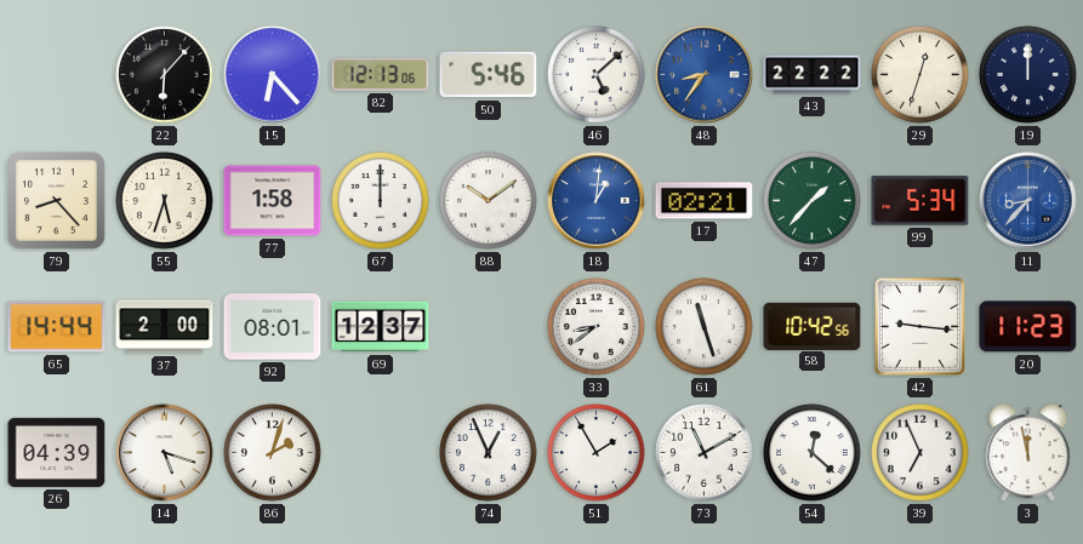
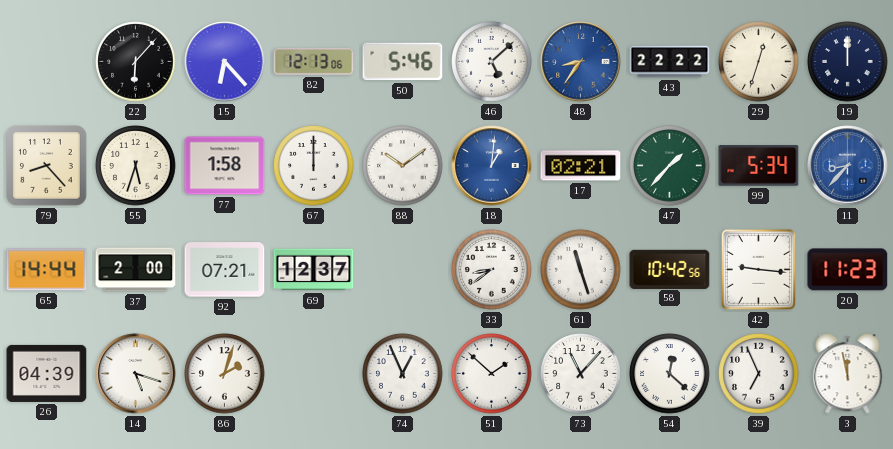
92: 08:01 -> 07:21 (225, 270)
51: 1:55 -> 1:52 (492, 374)
73: 11:10 -> 11:07 (581, 374)
